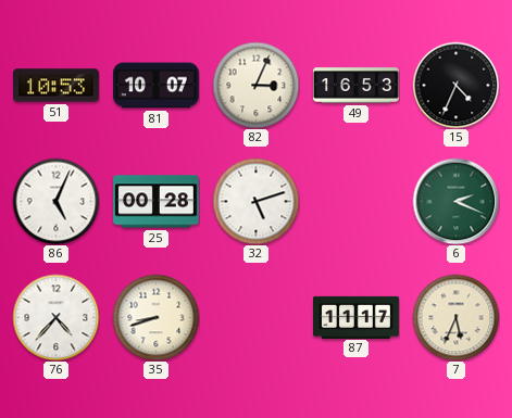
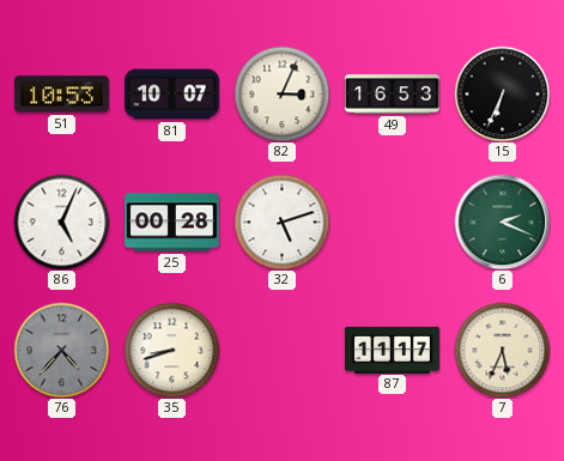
15: 4:34 -> 6:34 (502, 93)
76 dial: white -> grey (61, 350)
